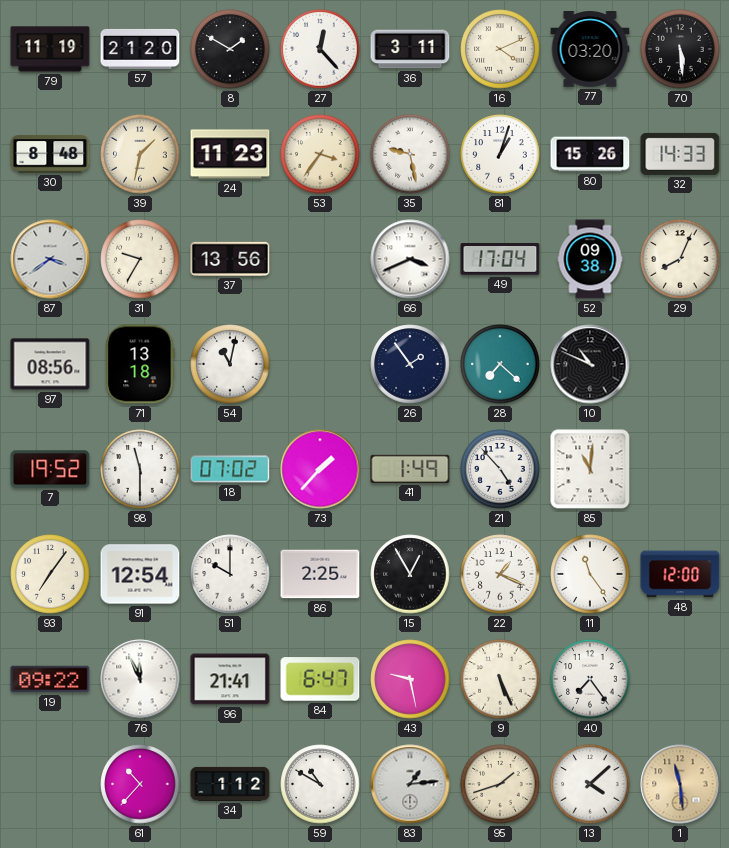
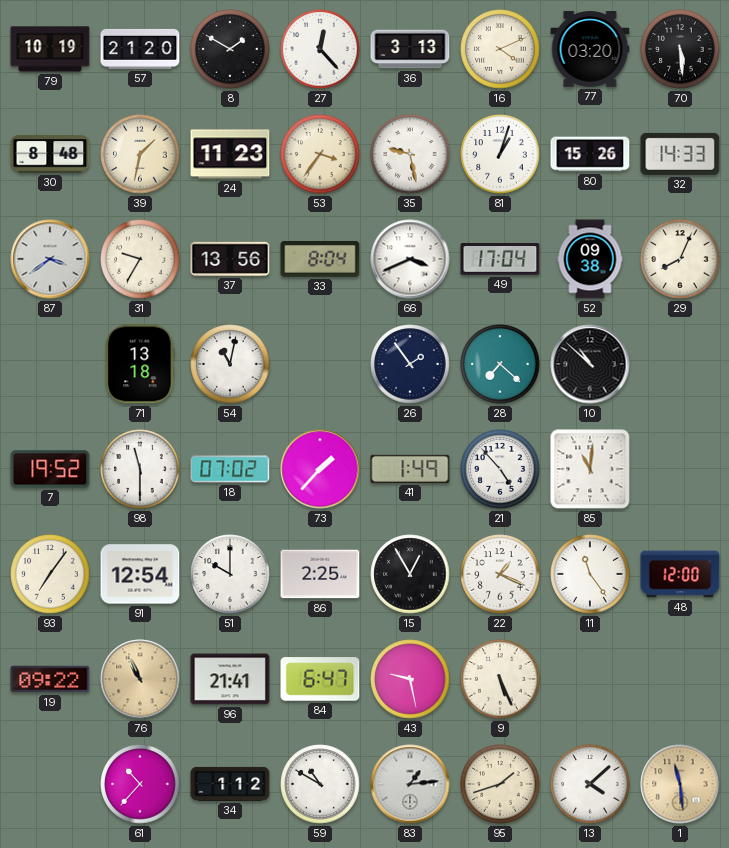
79: 11:19 -> 10:19 (50, 49)
36: 3:11 -> 3:13 (410, 49)
33: none -> 8:04 (320, 260)
97: 08:56 -> none (50, 364)
10: 10:49 -> 10:52 (590, 364)
76: 11:56 -> 10:56 (140, 679)
76 dial: white -> champagne (140, 679)
40: 7:24 -> none (590, 679)
